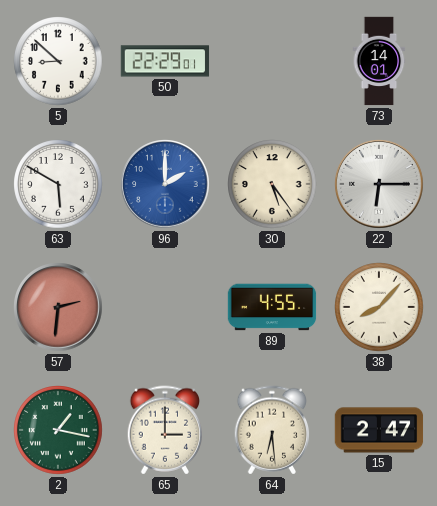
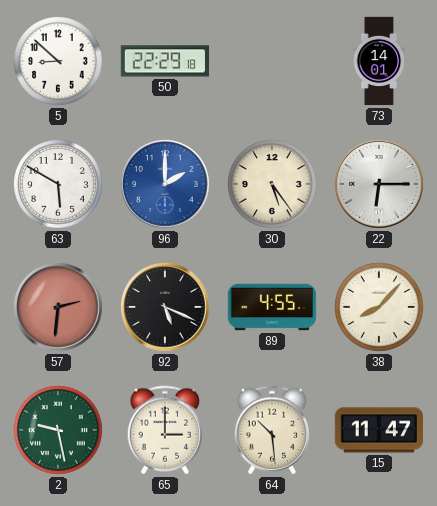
50: 22:29:01 -> 22:29:18 (165, 61)
92: none -> 5:19 (165, 307)
2: 1:17 -> 9:28 (58, 430)
64: 6:29 -> 10:29 (272, 430)
15: 2:47 -> 11:47 (379, 430)
